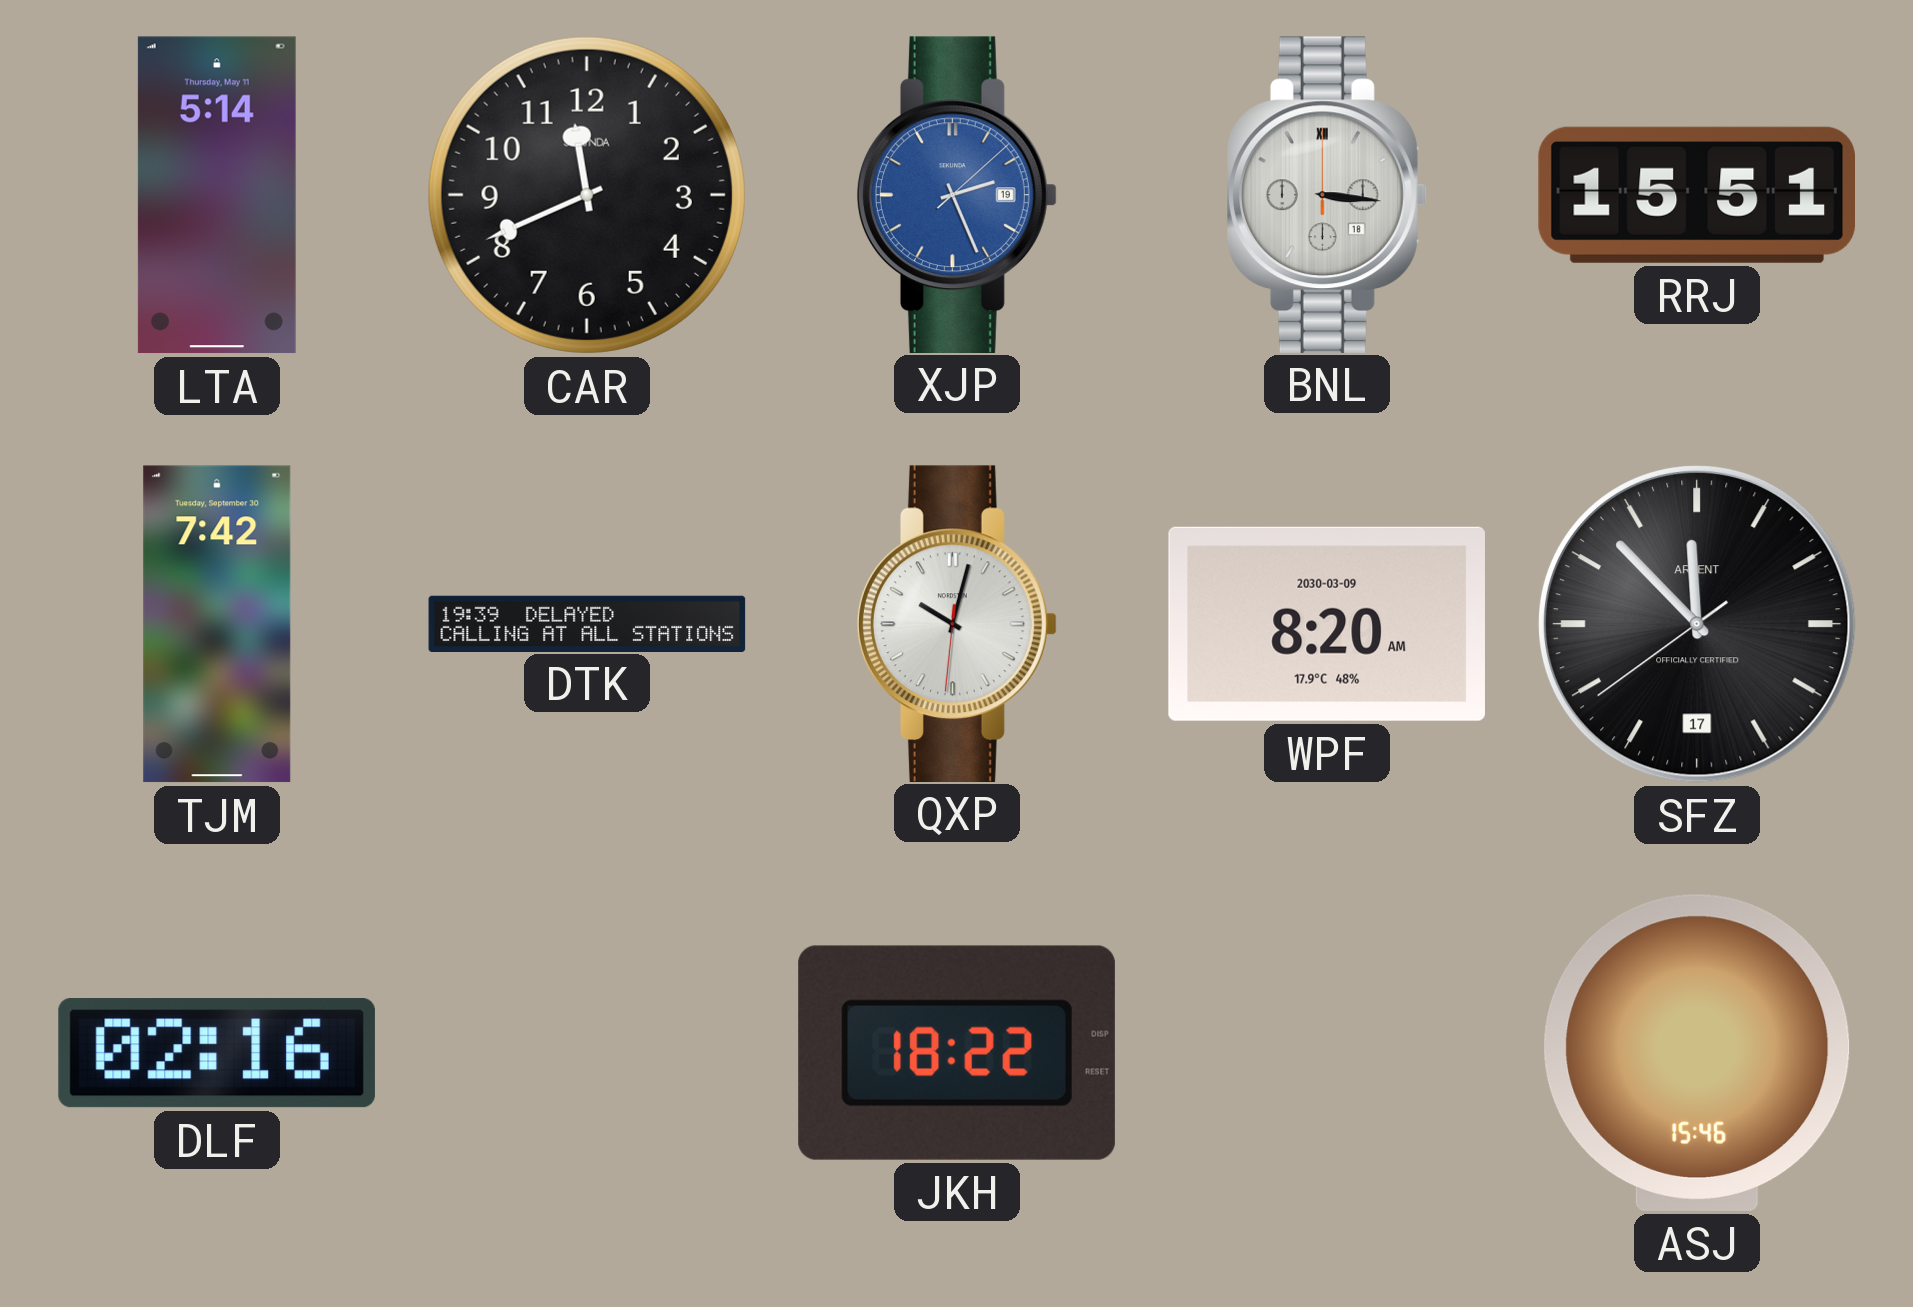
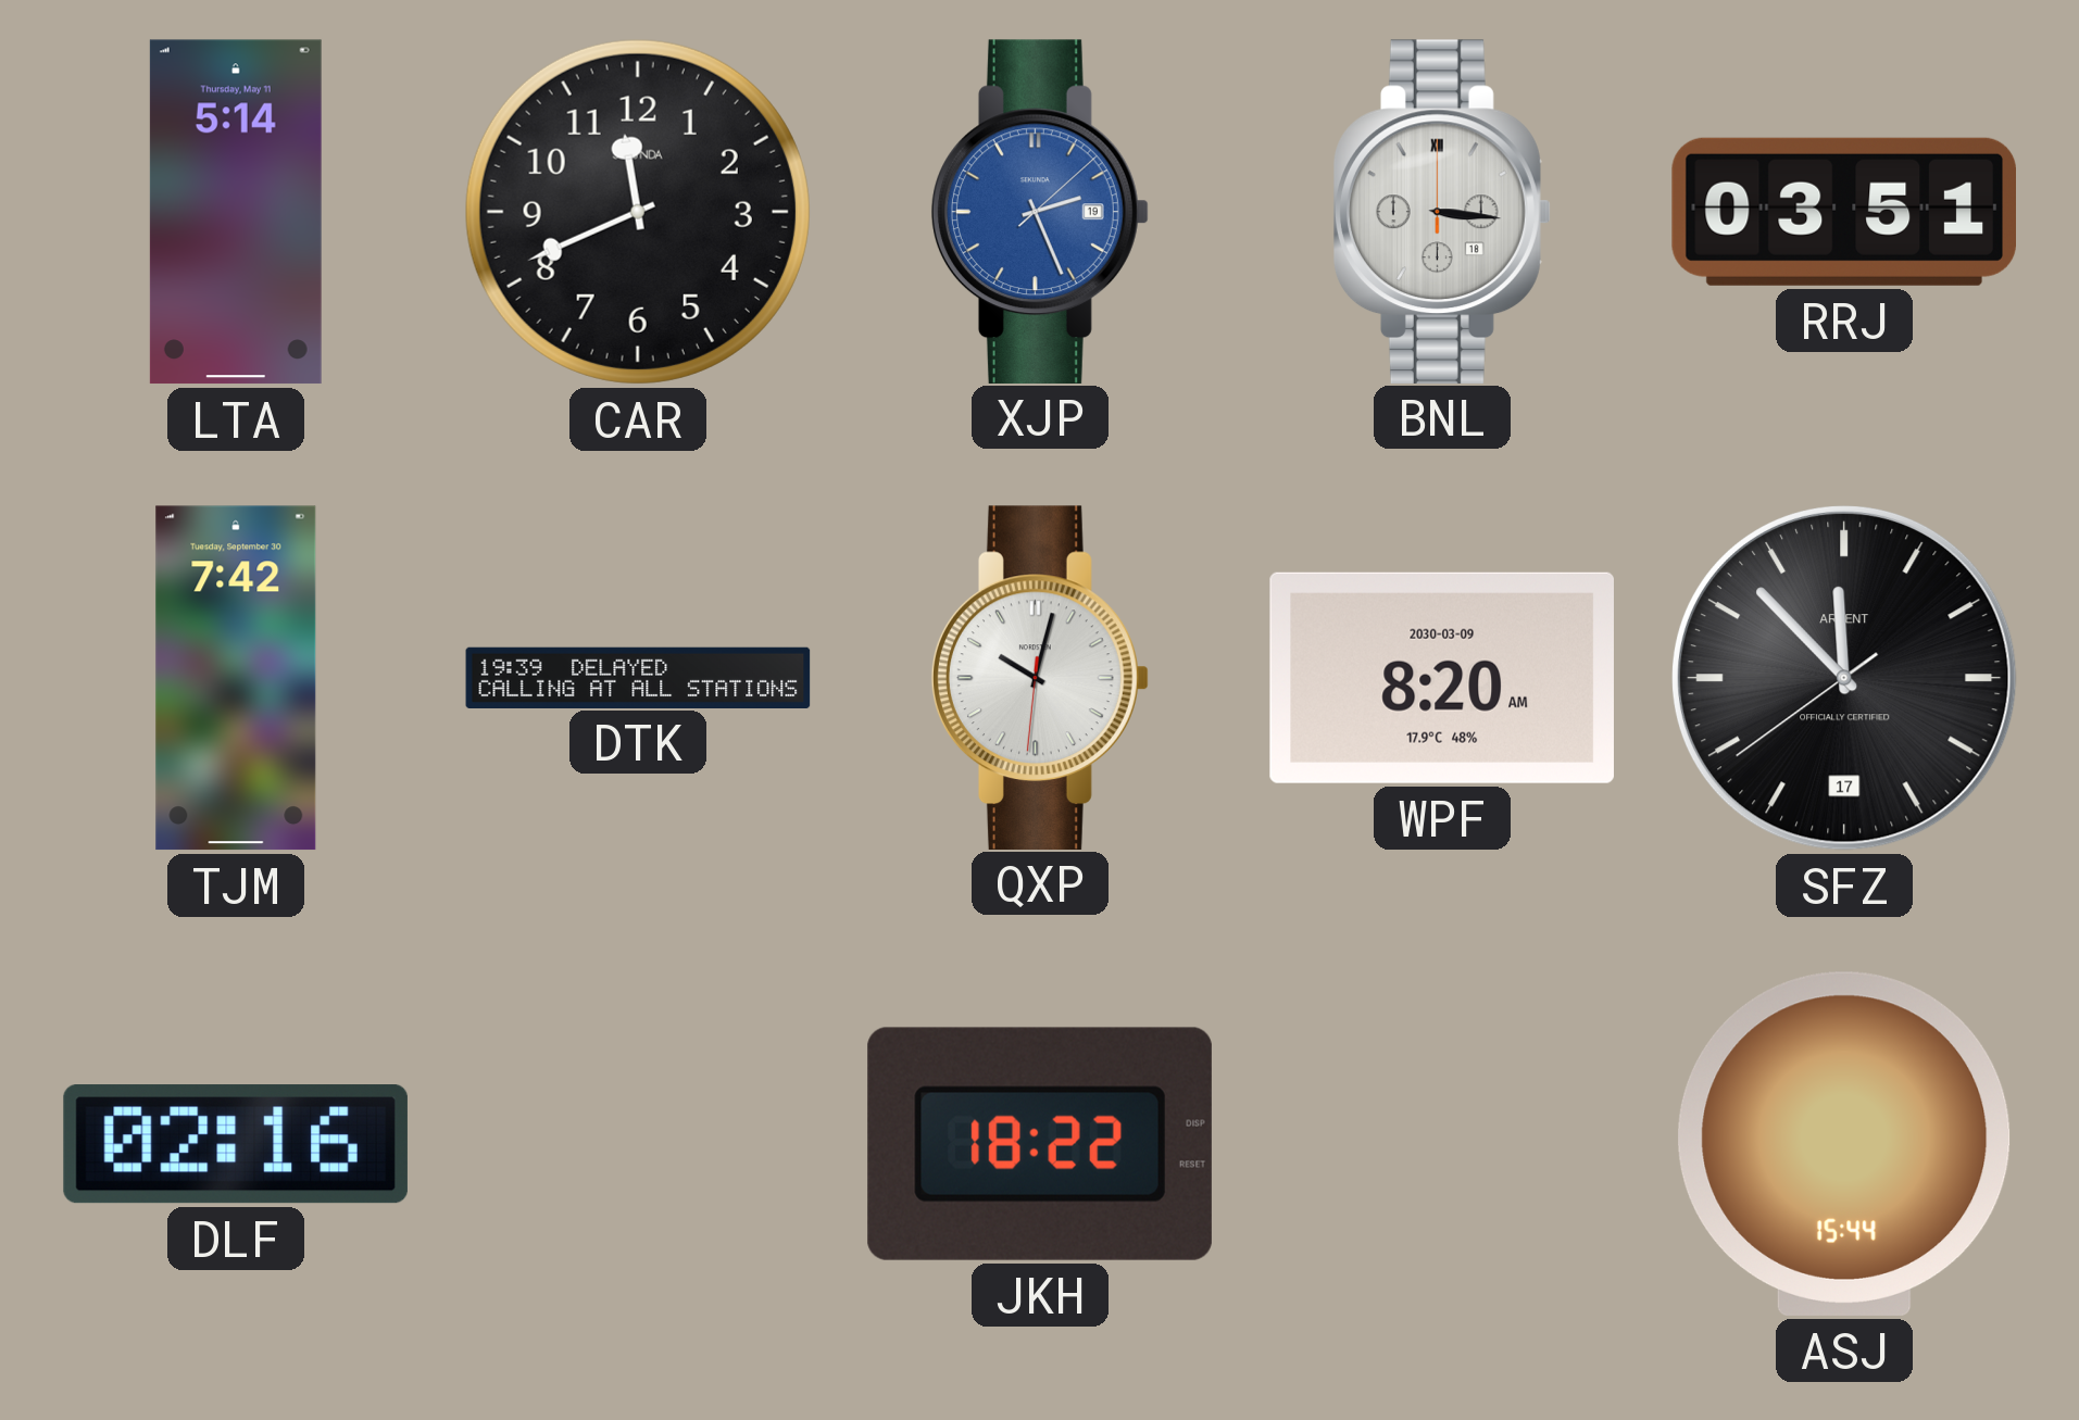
RRJ: 15:51 -> 03:51 (1843, 212)
ASJ: 15:46 -> 15:44 (1844, 1144)
